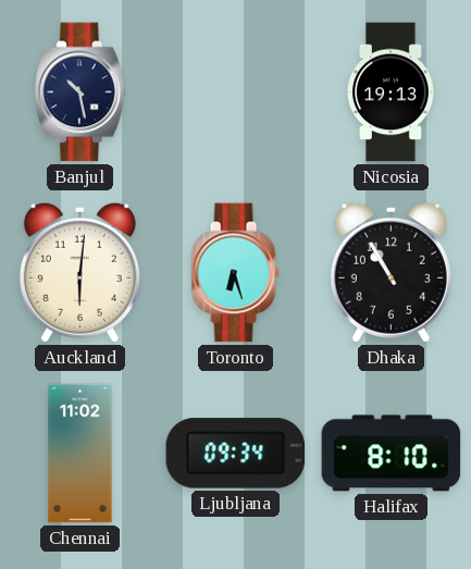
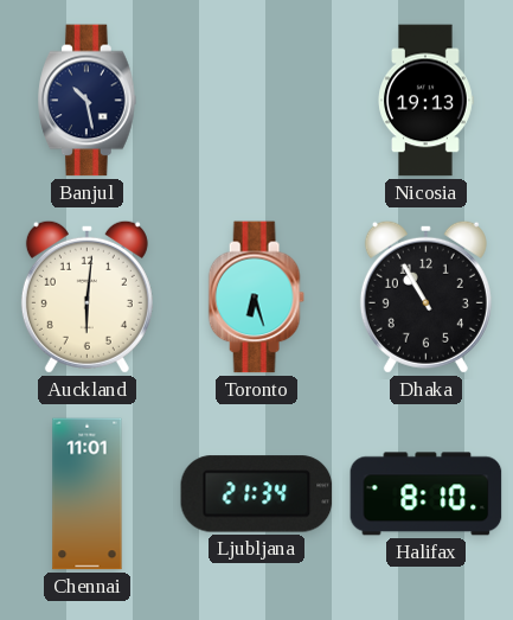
Chennai: 11:02 -> 11:01 (88, 494)
Ljubljana: 09:34 -> 21:34 (257, 494)
